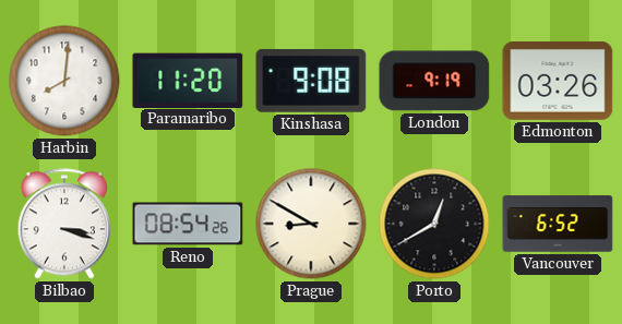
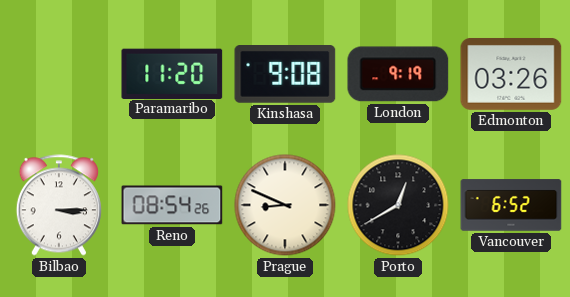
Harbin: 8:01 -> none (64, 81)
Bilbao: 3:18 -> 3:15 (59, 205)
Prague: 8:50 -> 8:49 (285, 205)
